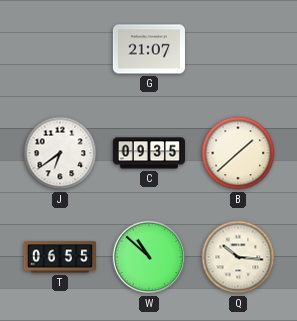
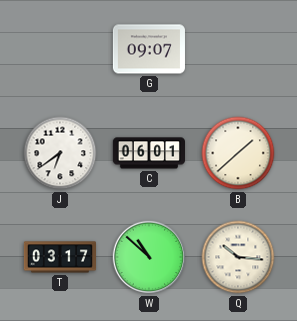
G: 21:07 -> 09:07 (148, 49)
C: 09:35 -> 06:01 (148, 153)
T: 06:55 -> 03:17 (59, 257)
